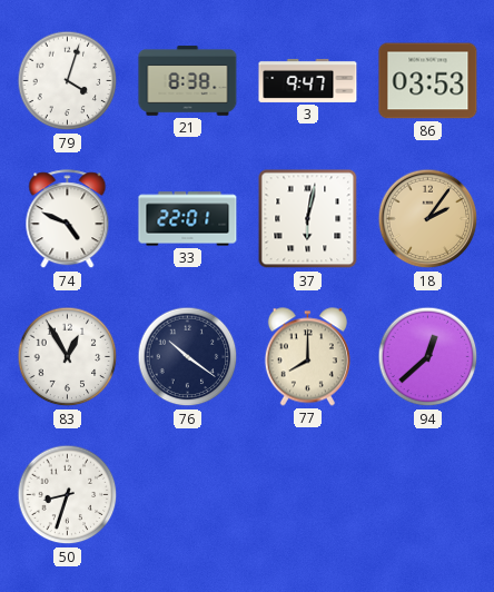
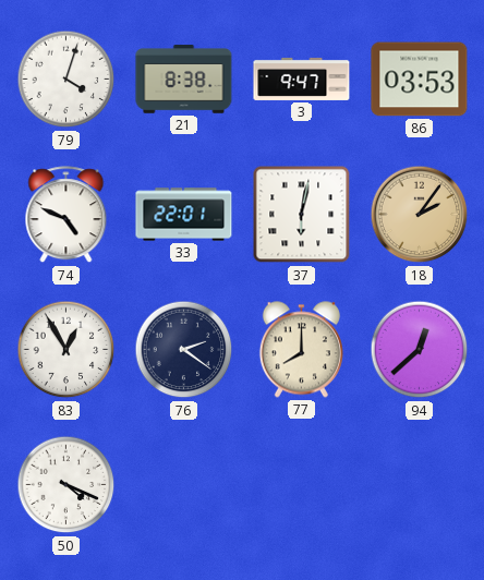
76: 10:21 -> 2:21 (184, 350)
50: 8:33 -> 4:19 (66, 485)
